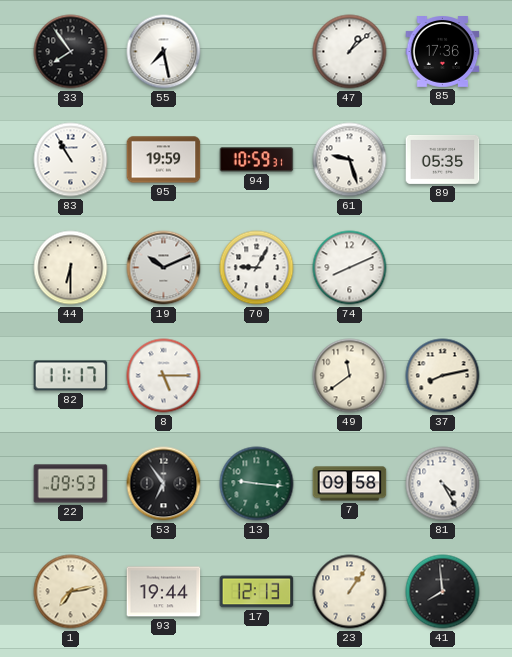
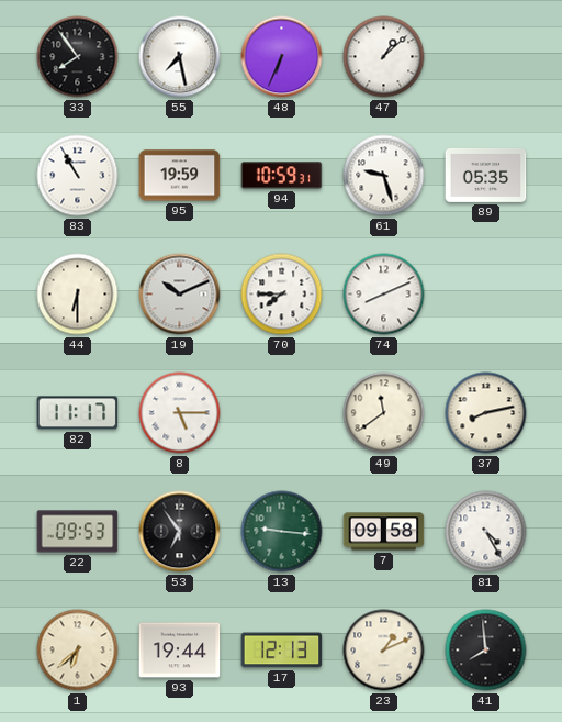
48: none -> 6:34 (282, 57)
85: 17:36 -> none (443, 52)
70: 9:05 -> 7:45 (282, 295)
1: 7:13 -> 6:38 (78, 651)
23: 1:06 -> 1:11 (384, 651)
